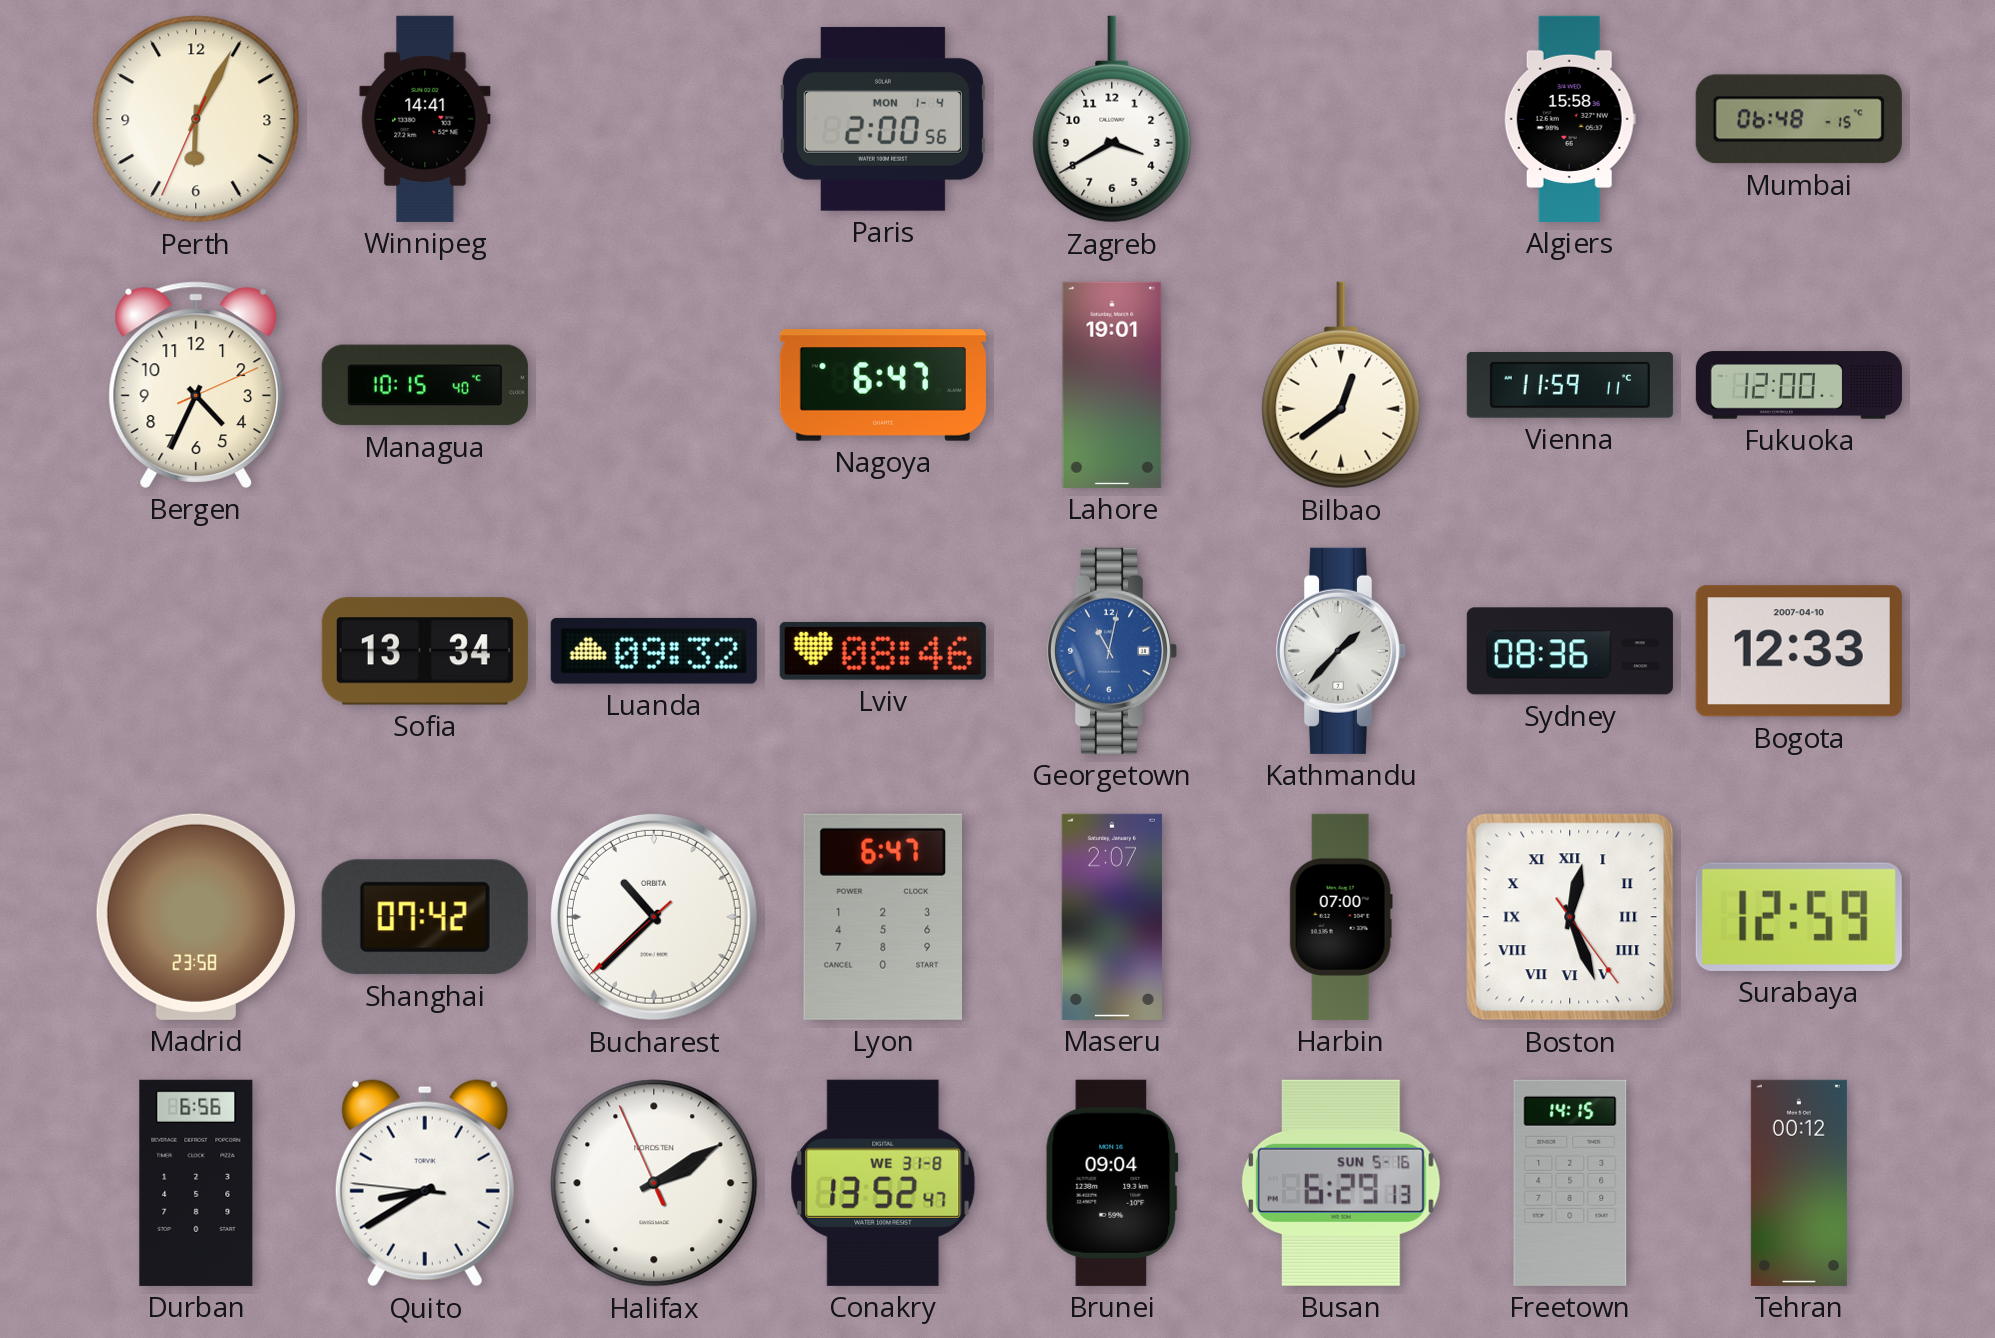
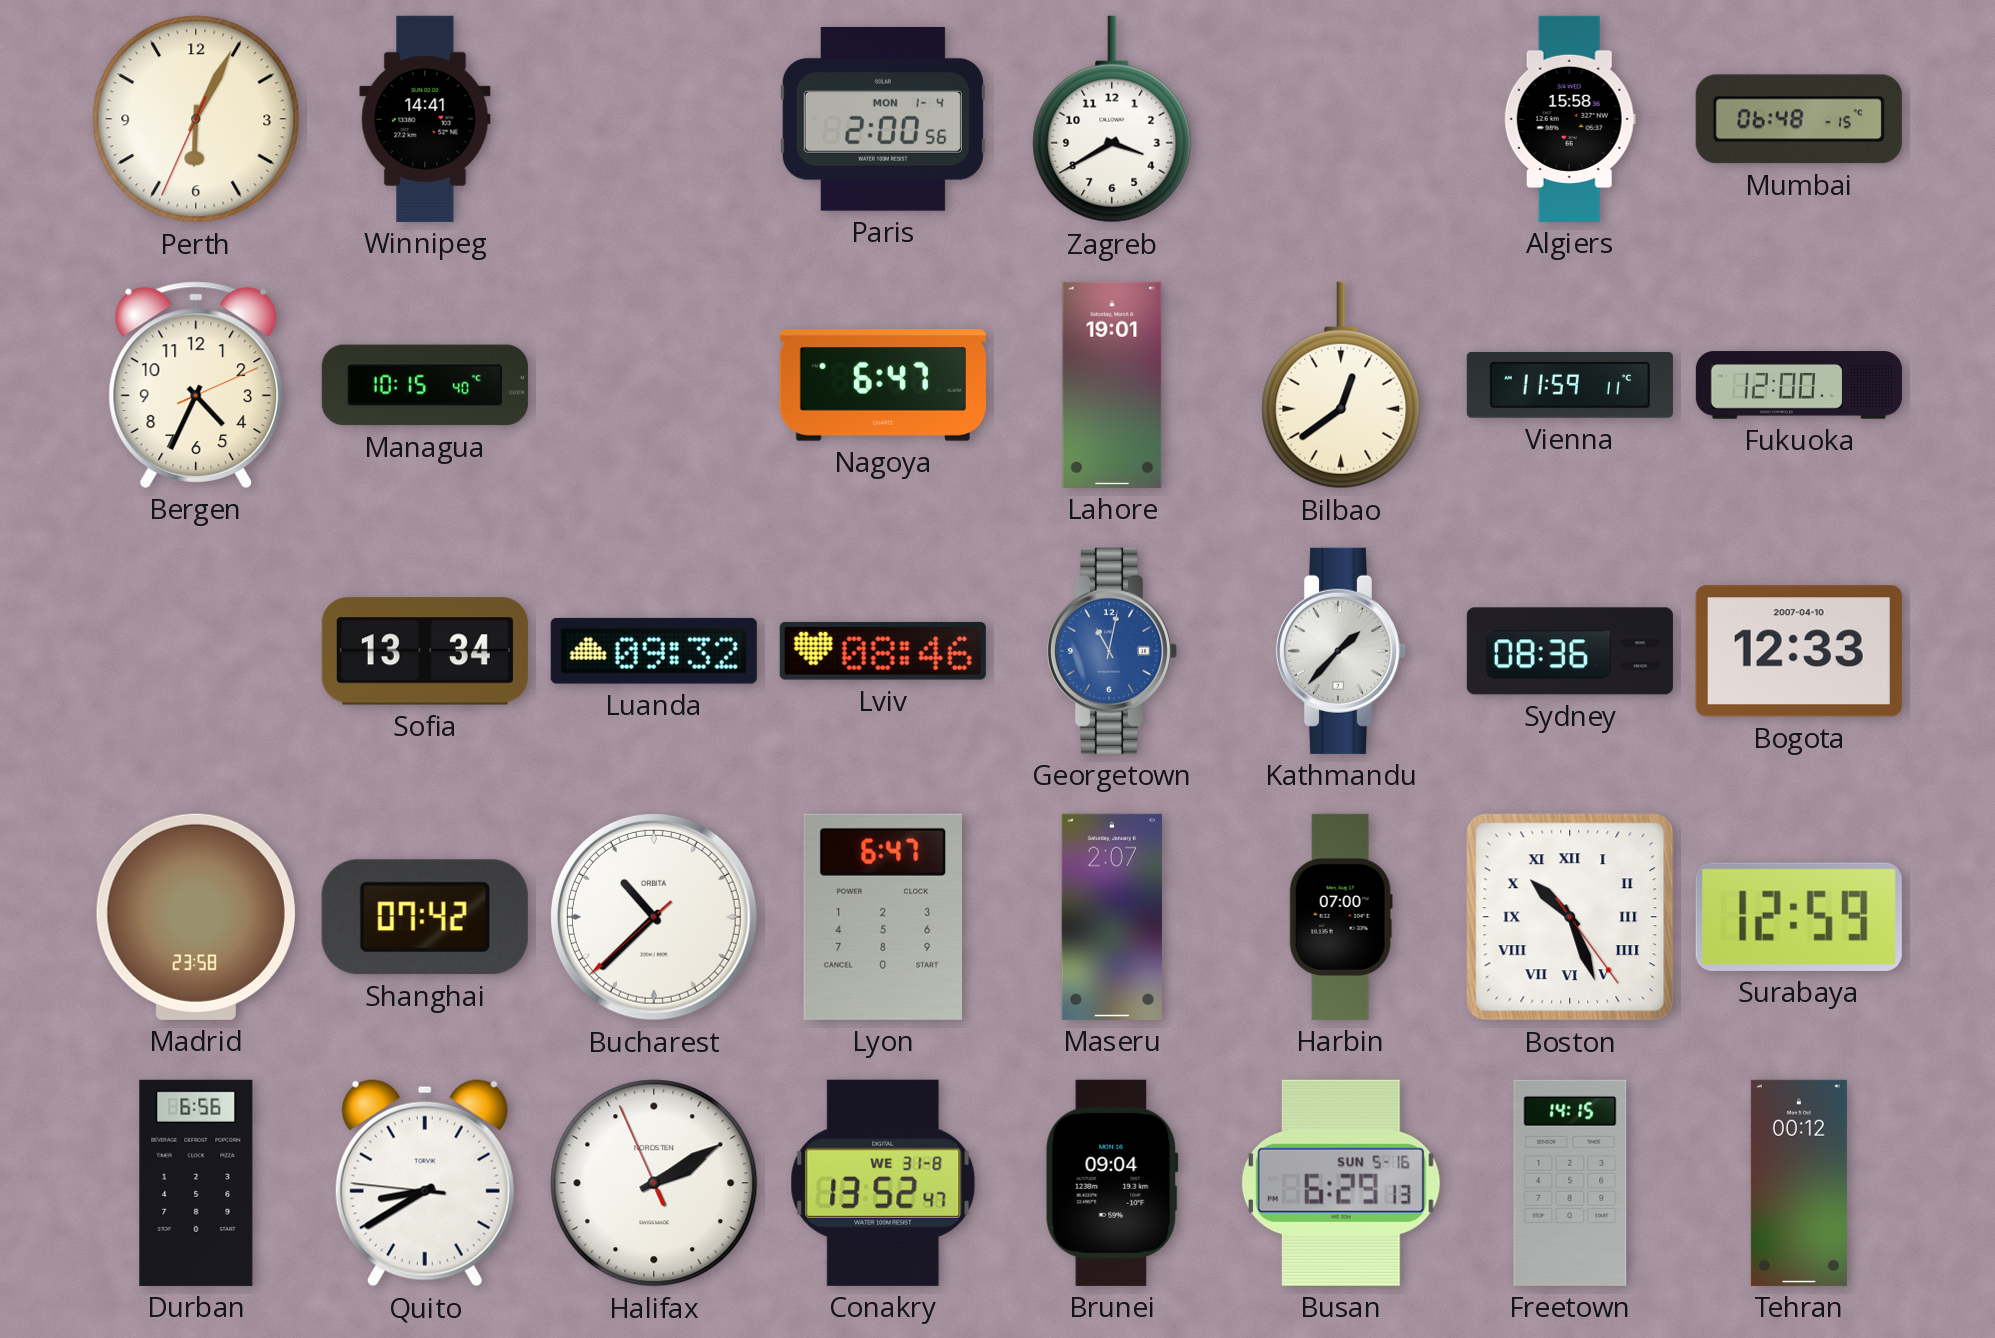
Boston: 12:26 -> 10:26 (1570, 917)
